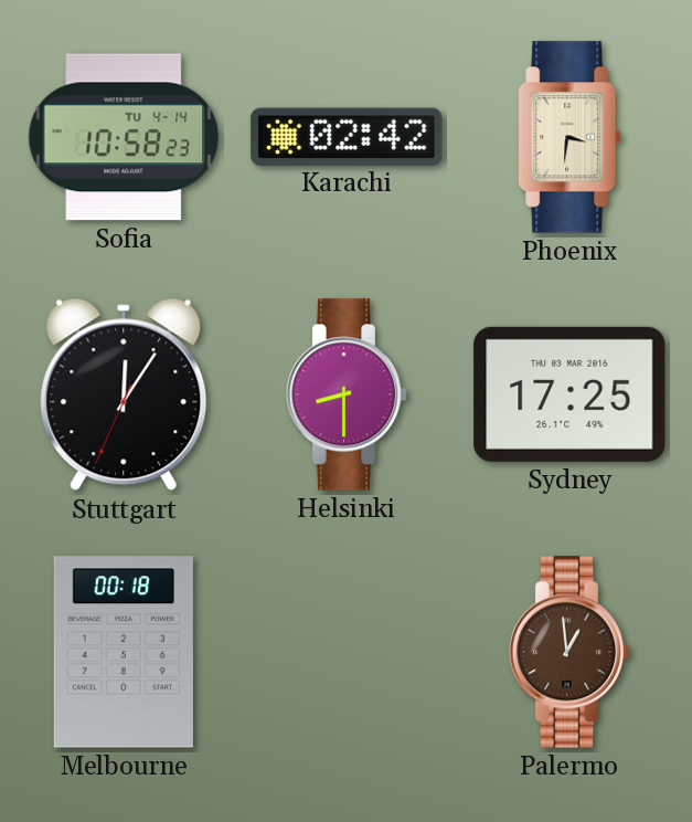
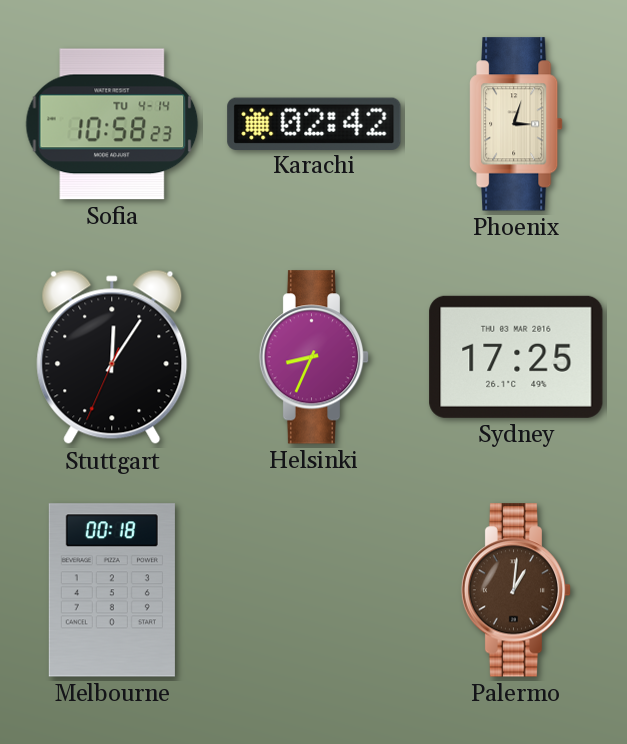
Phoenix: 3:31 -> 3:03 (516, 124)
Helsinki: 8:30 -> 8:34 (314, 357)
Palermo: 12:59 -> 1:01 (516, 590)
